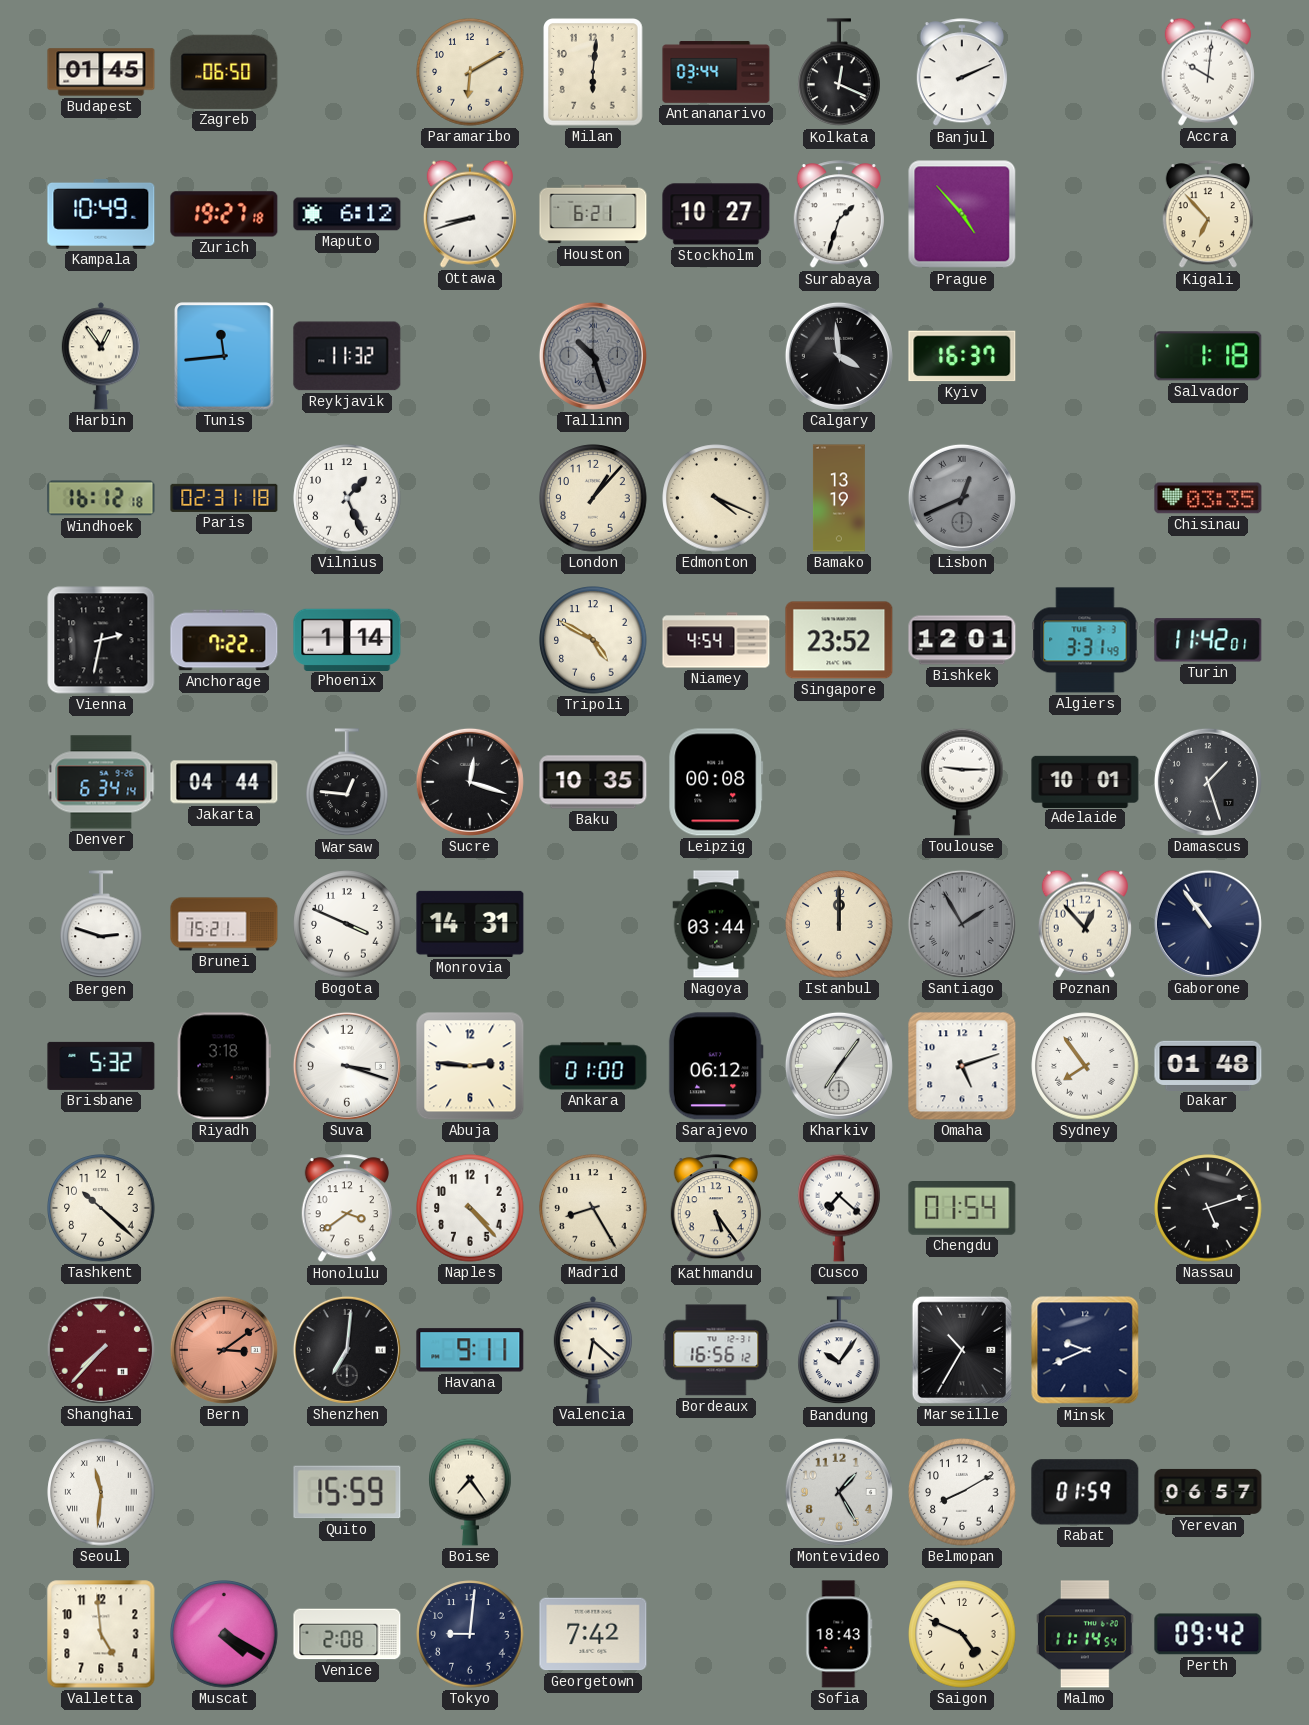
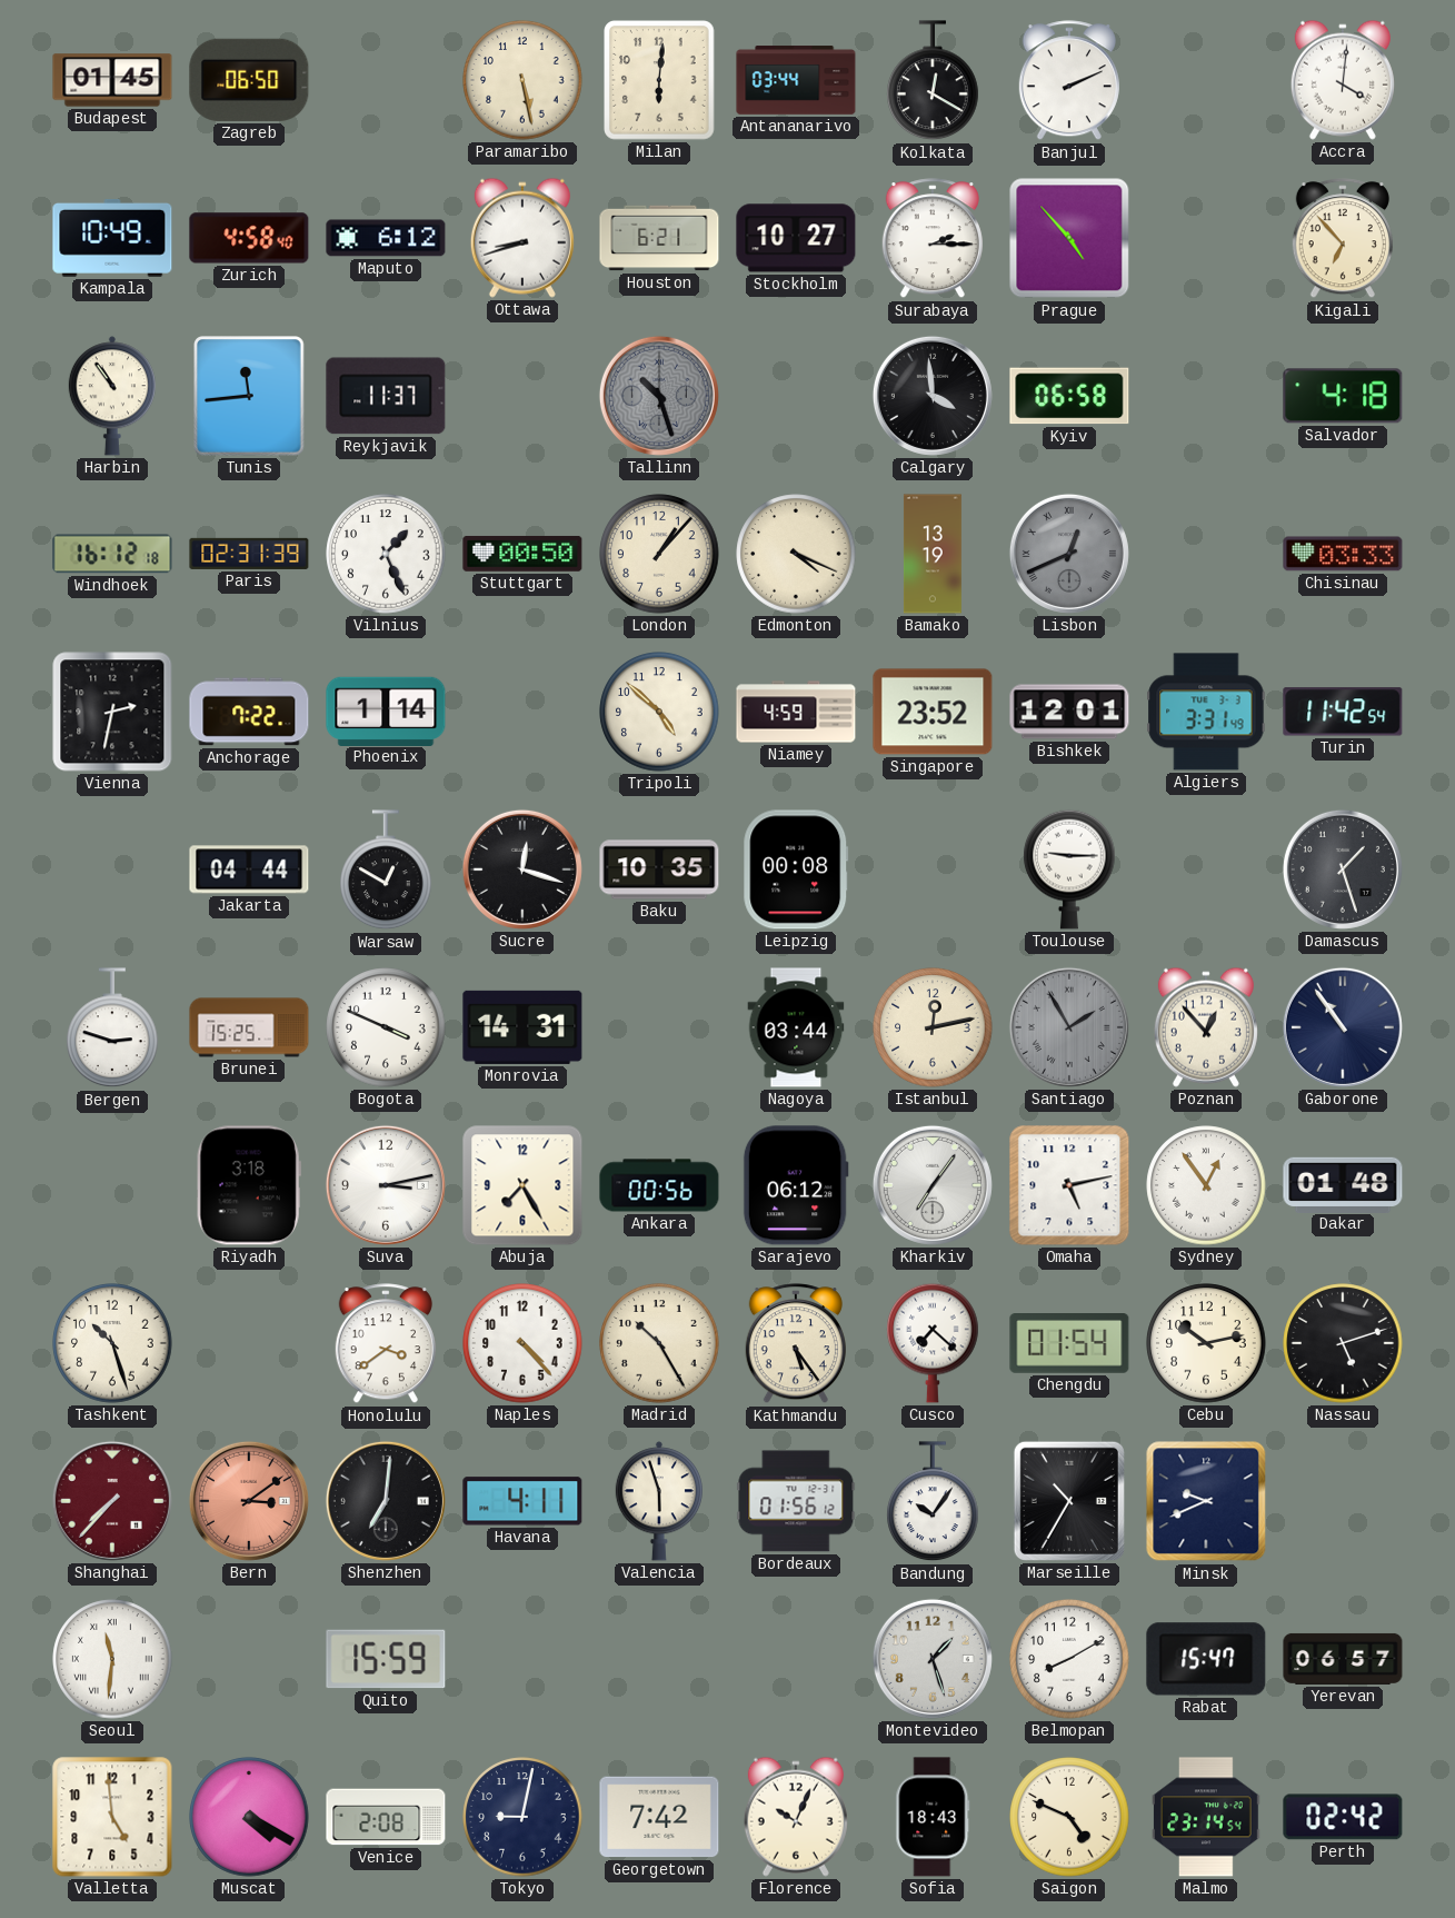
Paramaribo: 6:10 -> 5:28 (522, 80)
Kolkata: 12:19 -> 12:20 (933, 81)
Accra: 10:01 -> 4:01 (1343, 80)
Zurich: 19:27 -> 4:58 (249, 238)
Surabaya: 1:33 -> 2:15 (933, 239)
Harbin: 12:54 -> 10:54 (111, 396)
Reykjavik: 11:32 -> 11:37 (386, 396)
Kyiv: 16:37 -> 06:58 (1069, 396)
Salvador: 1:18 -> 4:18 (1343, 396)
Paris: 02:31:18 -> 02:31:39 (249, 554)
Stuttgart: none -> 00:50 (522, 554)
Chisinau: 03:35 -> 03:33 (1343, 554)
Tripoli: 4:50 -> 4:52 (659, 712)
Niamey: 4:54 -> 4:59 (796, 712)
Turin: 11:42:01 -> 11:42:54 (1343, 712)
Denver: 6:34 -> none (101, 782)
Warsaw: 12:46 -> 12:50 (386, 871)
Adelaide: 10:01 -> none (1085, 781)
Brunei: 15:21 -> 15:25 (249, 1027)
Istanbul: 12:00 -> 12:13 (933, 1027)
Brisbane: 5:32 -> none (101, 1066)
Suva: 3:18 -> 3:13 (386, 1185)
Abuja: 2:46 -> 7:25 (522, 1185)
Ankara: 01:00 -> 00:56 (659, 1185)
Omaha: 5:12 -> 5:13 (1069, 1185)
Sydney: 7:54 -> 12:54 (1206, 1185)
Tashkent: 10:22 -> 10:27 (112, 1343)
Madrid: 8:25 -> 10:25 (659, 1343)
Cebu: none -> 10:13 (1206, 1343)
Havana: 9:11 -> 4:11 (522, 1501)
Valencia: 6:22 -> 5:57 (658, 1501)
Bordeaux: 16:56 -> 01:56 (796, 1501)
Boise: 7:24 -> none (470, 1492)
Montevideo: 1:25 -> 1:27 (933, 1659)
Rabat: 01:59 -> 15:47 (1206, 1659)
Tokyo: 9:01 -> 9:02 (522, 1817)
Florence: none -> 10:04 (796, 1817)
Malmo: 11:14 -> 23:14 (1207, 1817)
Perth: 09:42 -> 02:42 (1343, 1817)
